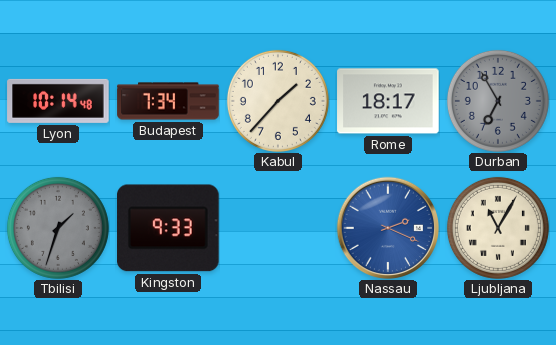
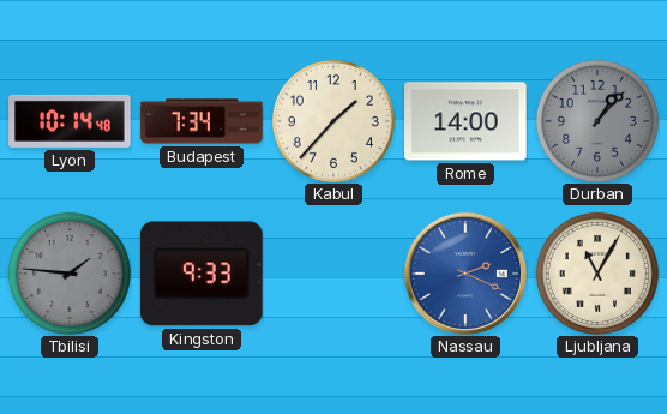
Rome: 18:17 -> 14:00 (465, 121)
Durban: 6:55 -> 1:07 (597, 121)
Tbilisi: 1:33 -> 1:46 (70, 274)
